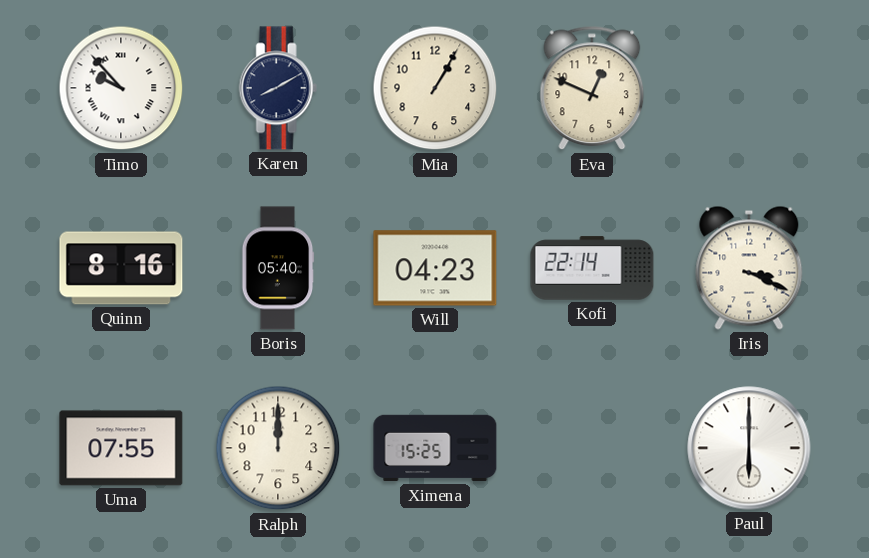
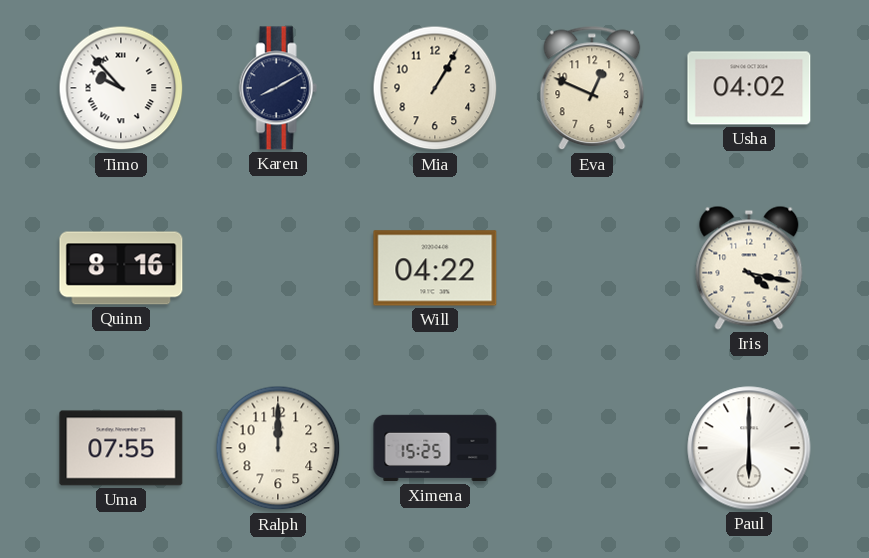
Usha: none -> 04:02 (749, 88)
Boris: 05:40 -> none (278, 268)
Will: 04:23 -> 04:22 (435, 268)
Kofi: 22:14 -> none (592, 268)
Iris: 3:19 -> 4:17 (749, 268)
